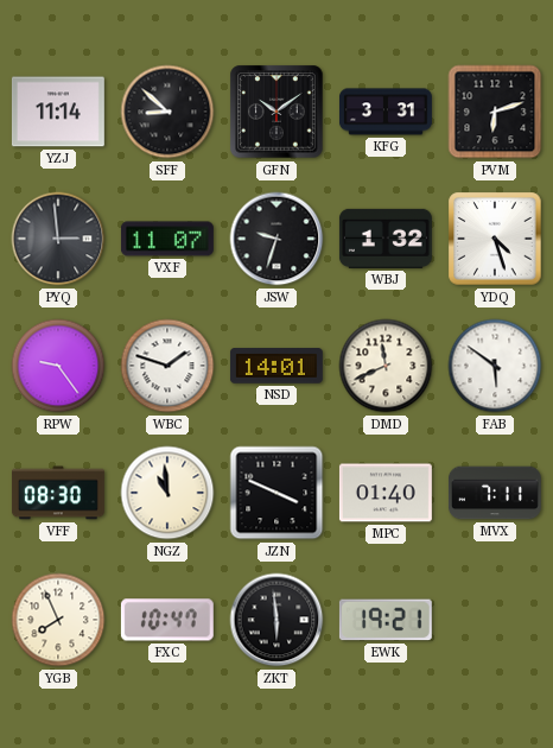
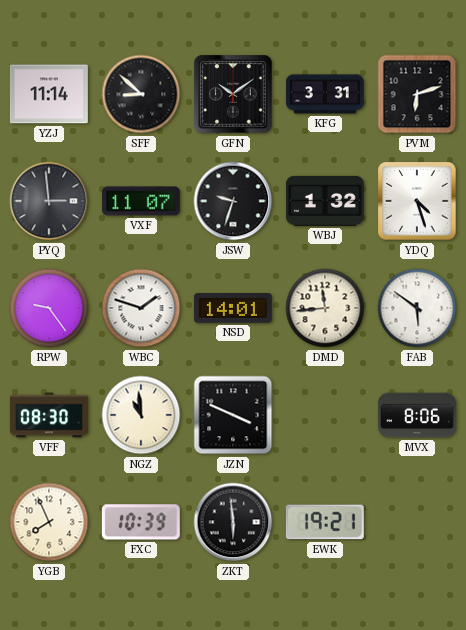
DMD: 11:41 -> 11:44 (325, 308)
MPC: 01:40 -> none (386, 493)
MVX: 7:11 -> 8:06 (417, 415)
FXC: 10:47 -> 10:39 (141, 522)
